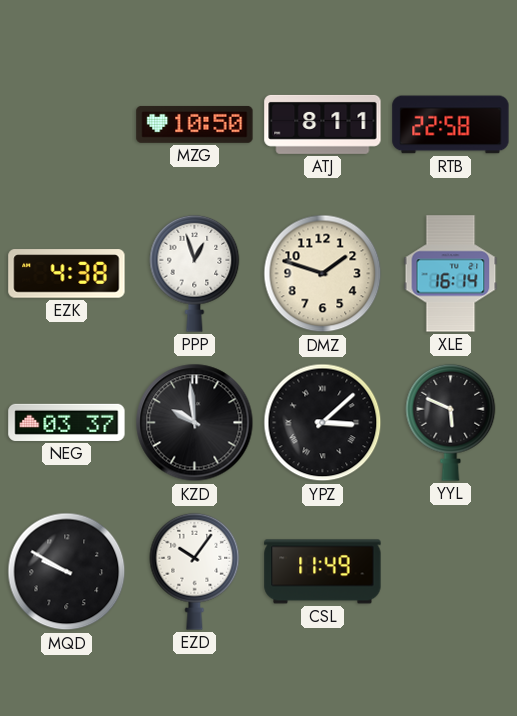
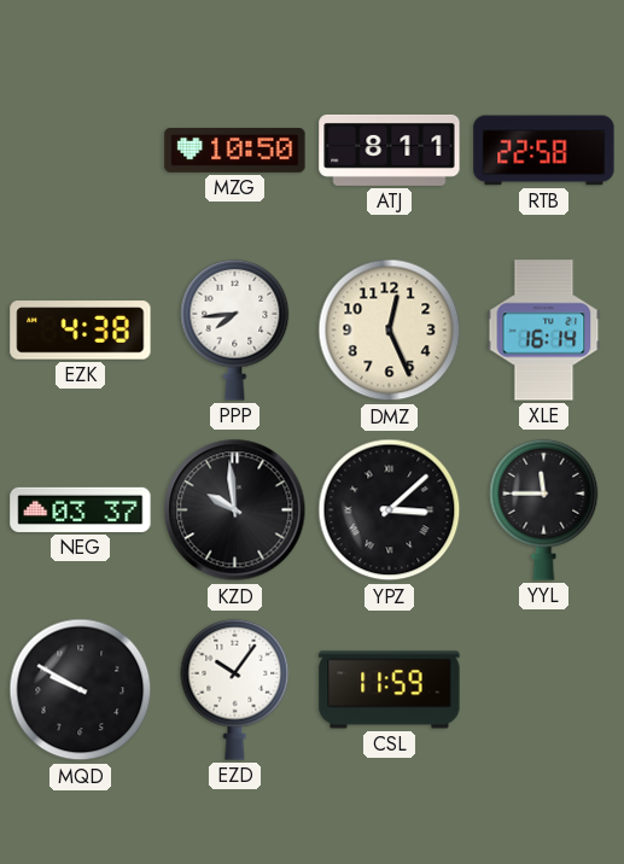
PPP: 12:57 -> 7:44 (235, 329)
DMZ: 1:48 -> 12:26 (390, 331)
YYL: 5:49 -> 11:45 (544, 509)
CSL: 11:49 -> 11:59 (390, 690)
